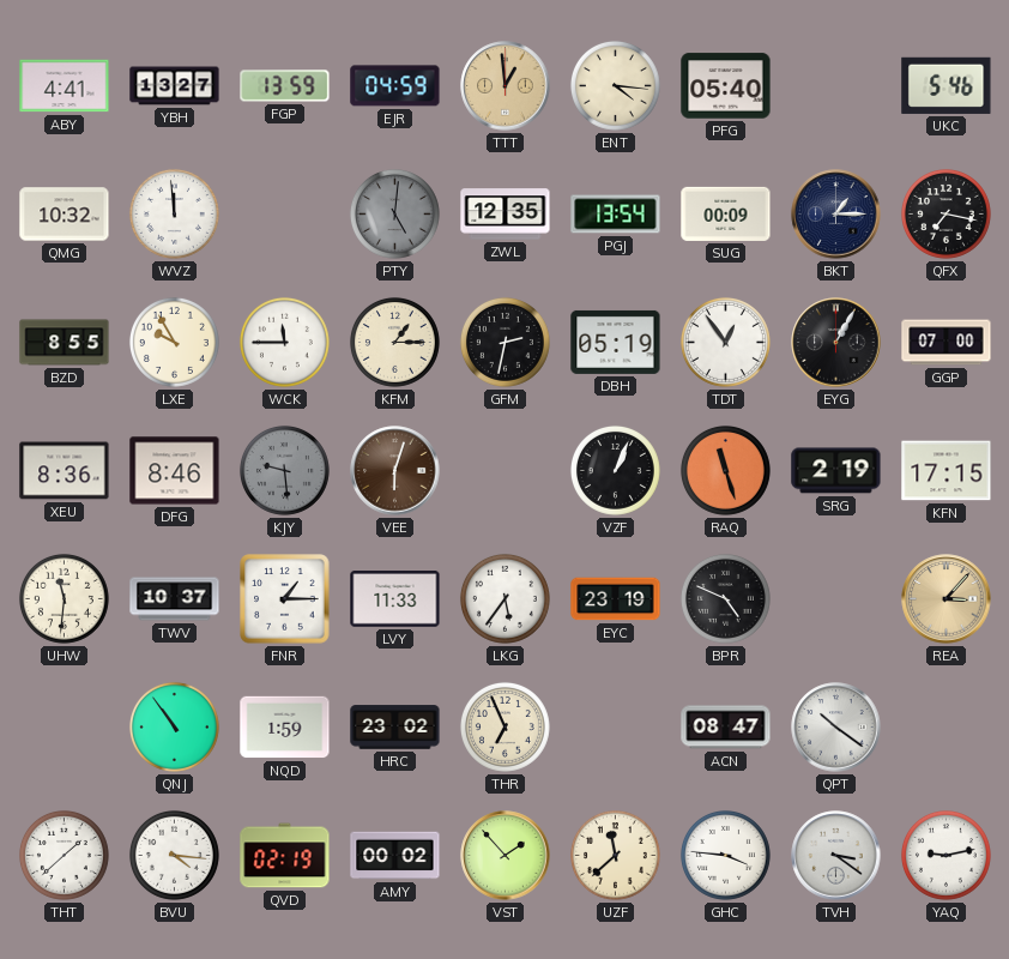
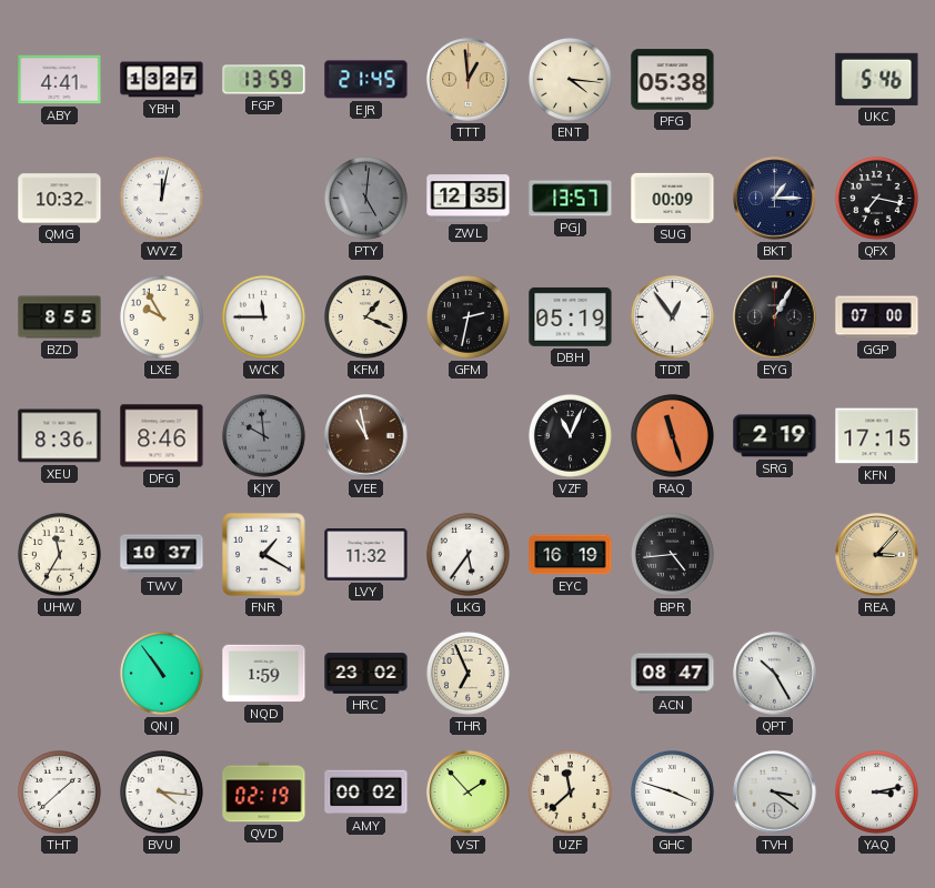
EJR: 04:59 -> 21:45 (366, 80)
PFG: 05:40 -> 05:38 (673, 80)
WVZ: 11:59 -> 12:02 (161, 198)
PGJ: 13:54 -> 13:57 (571, 199)
KFM: 1:15 -> 1:19 (365, 316)
KJY: 9:29 -> 9:59 (263, 435)
VEE: 6:03 -> 10:58 (366, 436)
VZF: 1:04 -> 11:04 (570, 435)
UHW: 11:31 -> 11:35 (59, 554)
FNR: 1:15 -> 1:20 (264, 555)
LVY: 11:33 -> 11:32 (366, 555)
EYC: 23:19 -> 16:19 (571, 555)
BPR: 4:49 -> 4:44 (672, 554)
QPT: 10:21 -> 10:25 (775, 674)
GHC: 3:46 -> 3:48 (672, 791)
YAQ: 9:13 -> 3:13 (876, 791)
